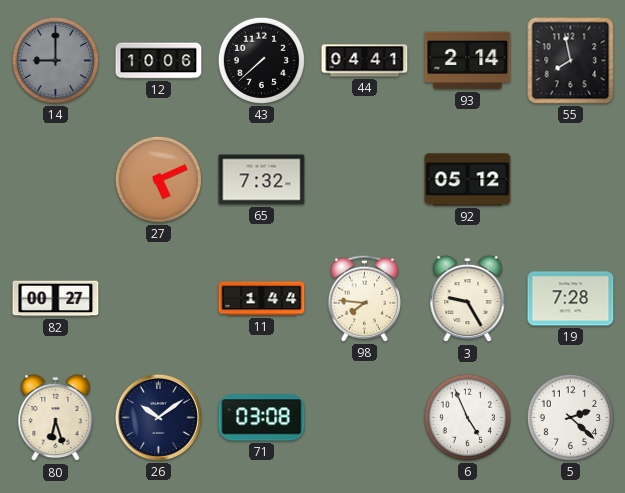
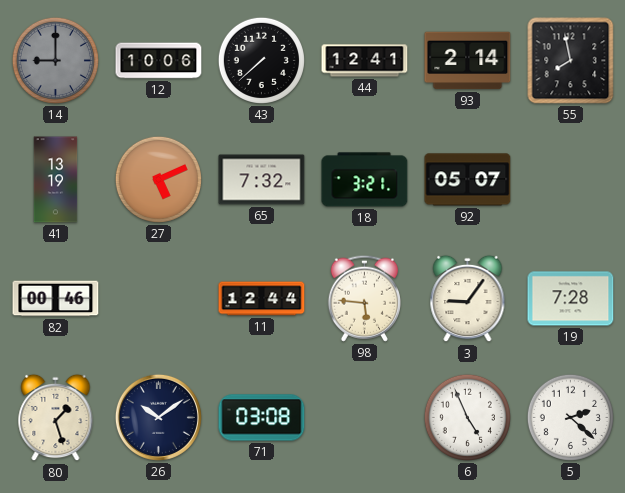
44: 04:41 -> 12:41 (365, 61)
41: none -> 13:19 (56, 180)
18: none -> 3:21 (365, 180)
92: 05:12 -> 05:07 (468, 180)
82: 00:27 -> 00:46 (56, 299)
11: 1:44 -> 12:44 (262, 299)
98: 7:46 -> 5:46 (364, 298)
3: 9:25 -> 9:06 (468, 299)
80: 6:27 -> 1:27 (56, 418)
